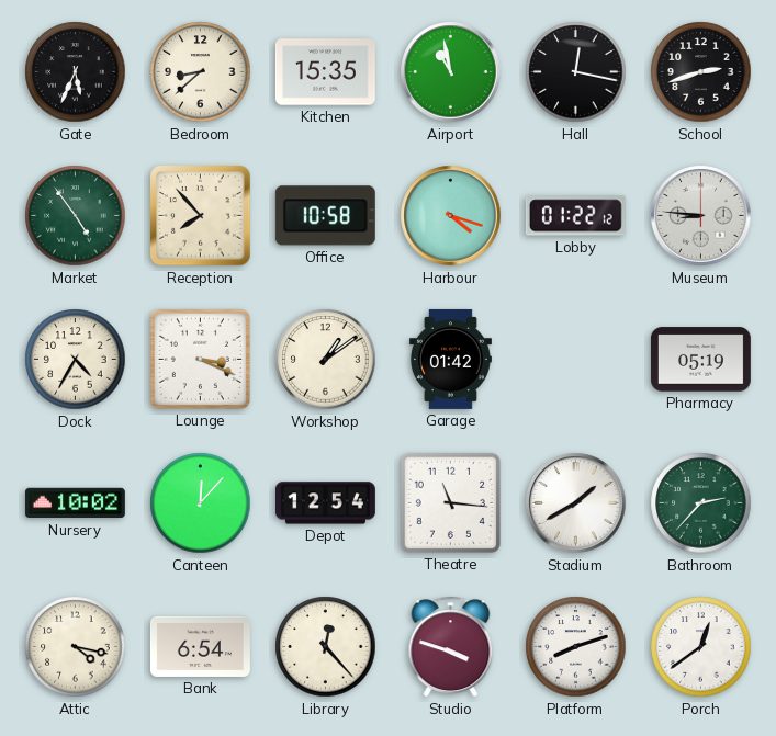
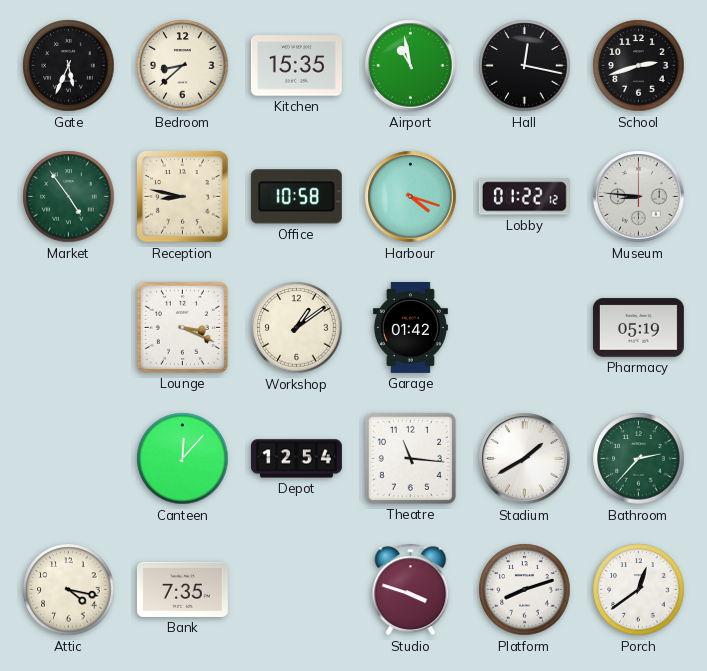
Reception: 7:53 -> 8:47 (183, 197)
Dock: 4:35 -> none (76, 360)
Nursery: 10:02 -> none (75, 503)
Bank: 6:54 -> 7:35 (182, 589)
Library: 12:23 -> none (326, 647)
